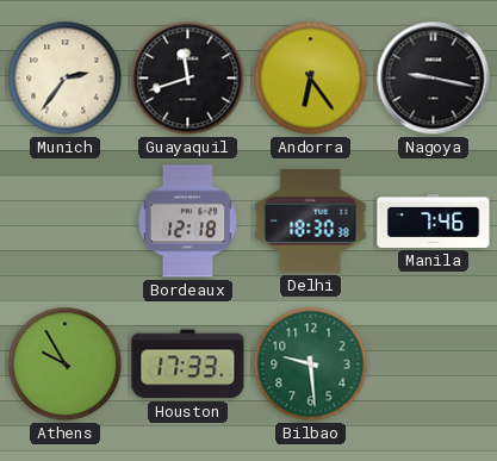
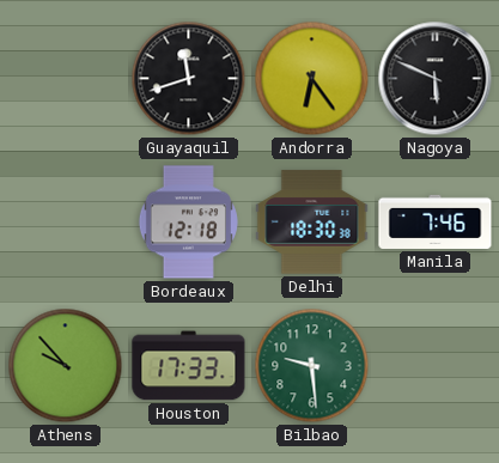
Munich: 2:36 -> none (66, 79)
Nagoya: 9:17 -> 5:49 (436, 79)
Athens: 9:55 -> 9:53 (66, 366)
